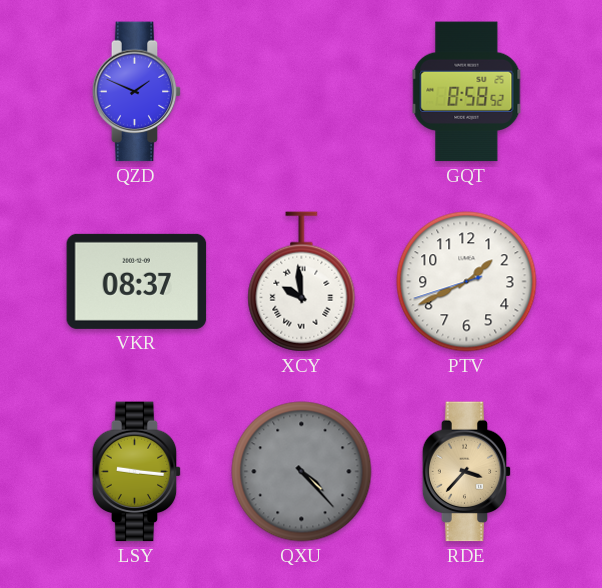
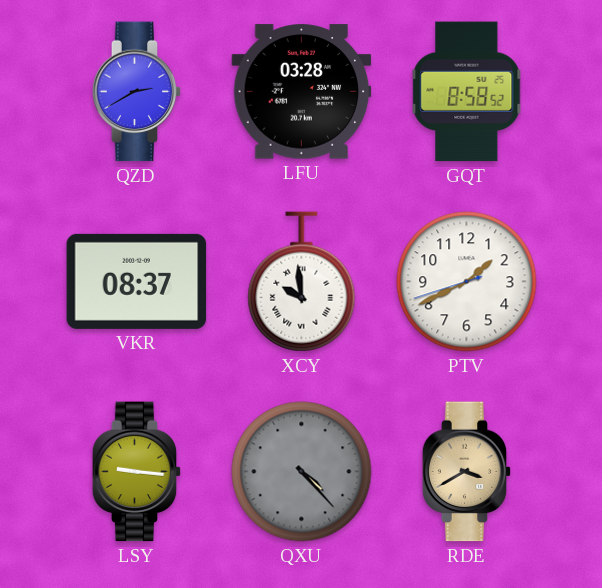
QZD: 1:49 -> 2:40 (137, 92)
LFU: none -> 03:28 (302, 92)
RDE: 3:37 -> 3:40 (467, 472)
